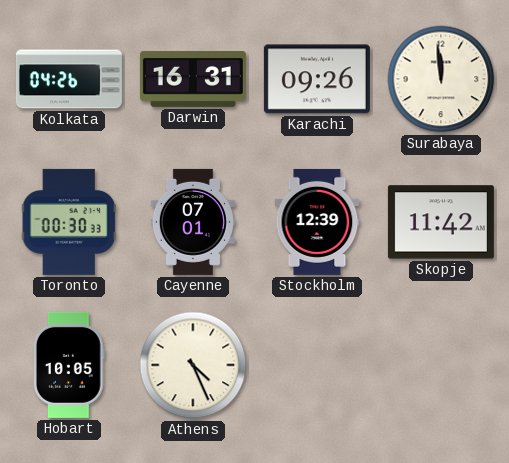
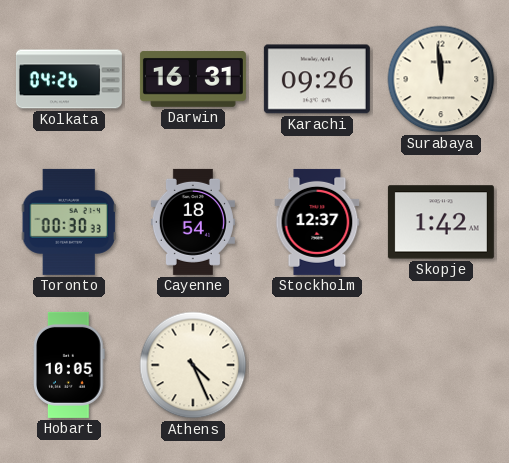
Cayenne: 07:01 -> 18:54 (193, 222)
Stockholm: 12:39 -> 12:37 (317, 222)
Skopje: 11:42 -> 1:42 (441, 222)
